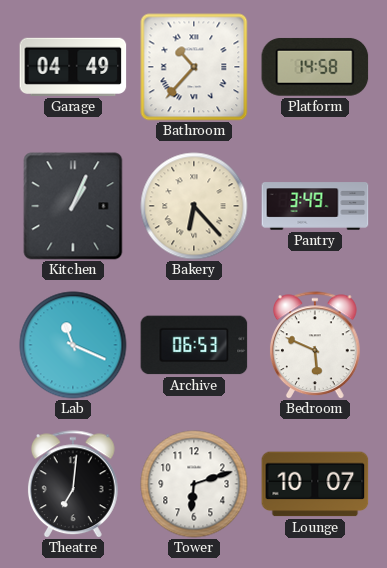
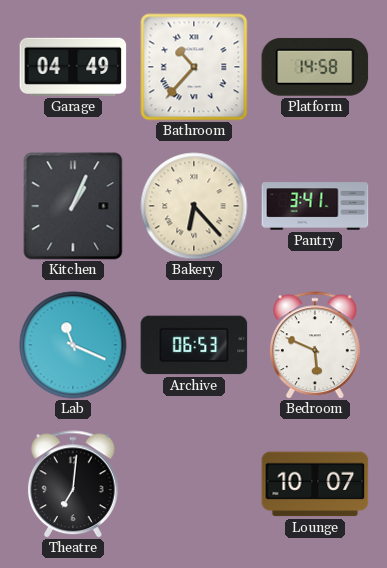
Pantry: 3:49 -> 3:41 (315, 206)
Tower: 6:12 -> none (194, 484)
